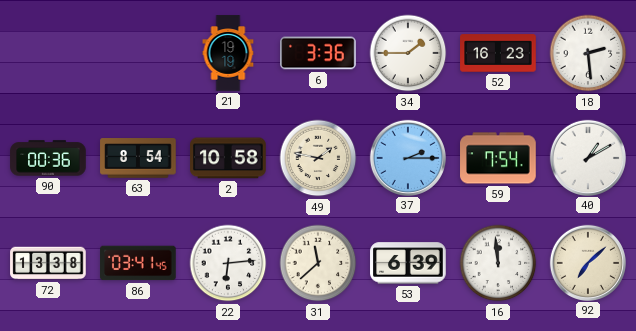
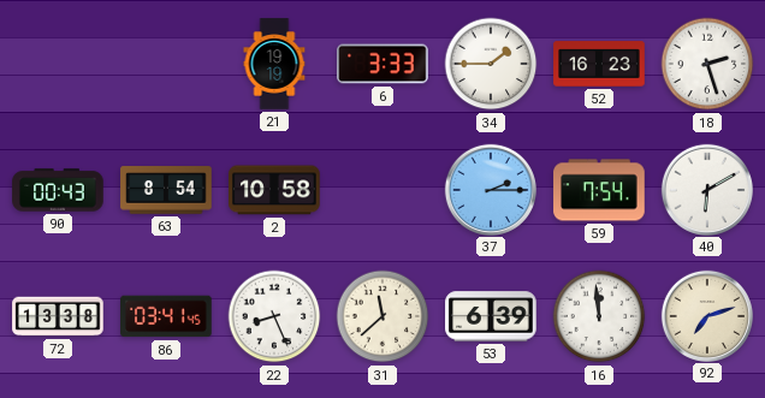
6: 3:36 -> 3:33 (382, 64)
18: 2:29 -> 2:27 (707, 64)
90: 00:36 -> 00:43 (58, 190)
49: 1:47 -> none (318, 158)
40: 1:10 -> 6:10 (706, 189)
22: 6:14 -> 8:26 (274, 316)
92: 7:08 -> 7:12 (706, 315)
